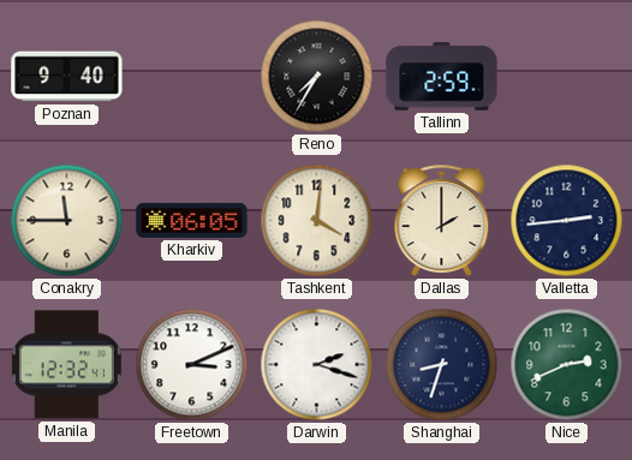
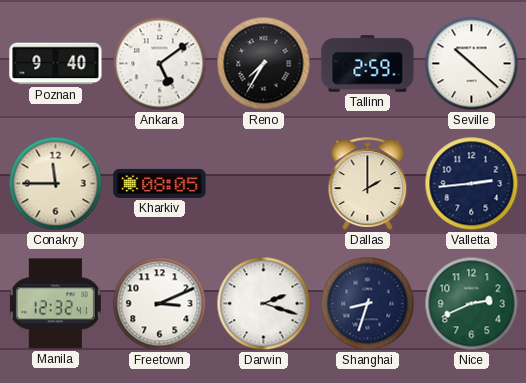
Ankara: none -> 5:09 (160, 64)
Seville: none -> 10:22 (472, 64)
Kharkiv: 06:05 -> 08:05 (160, 183)
Tashkent: 4:01 -> none (317, 221)
